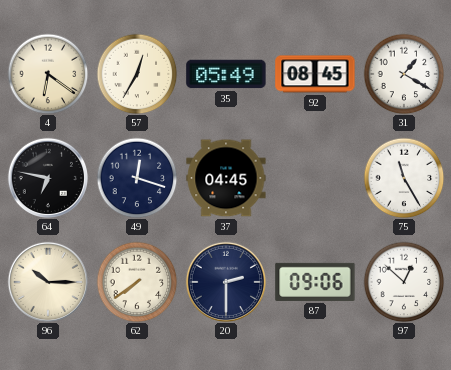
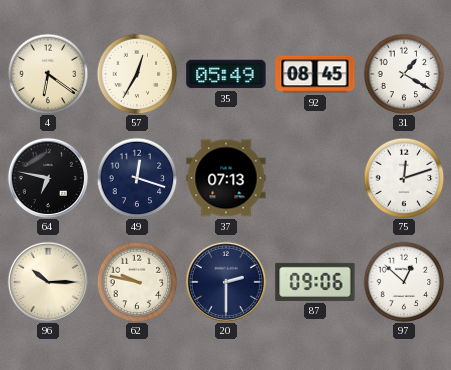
37: 04:45 -> 07:13 (226, 178)
75: 11:25 -> 12:12 (404, 178)
62: 7:39 -> 9:47 (137, 282)
